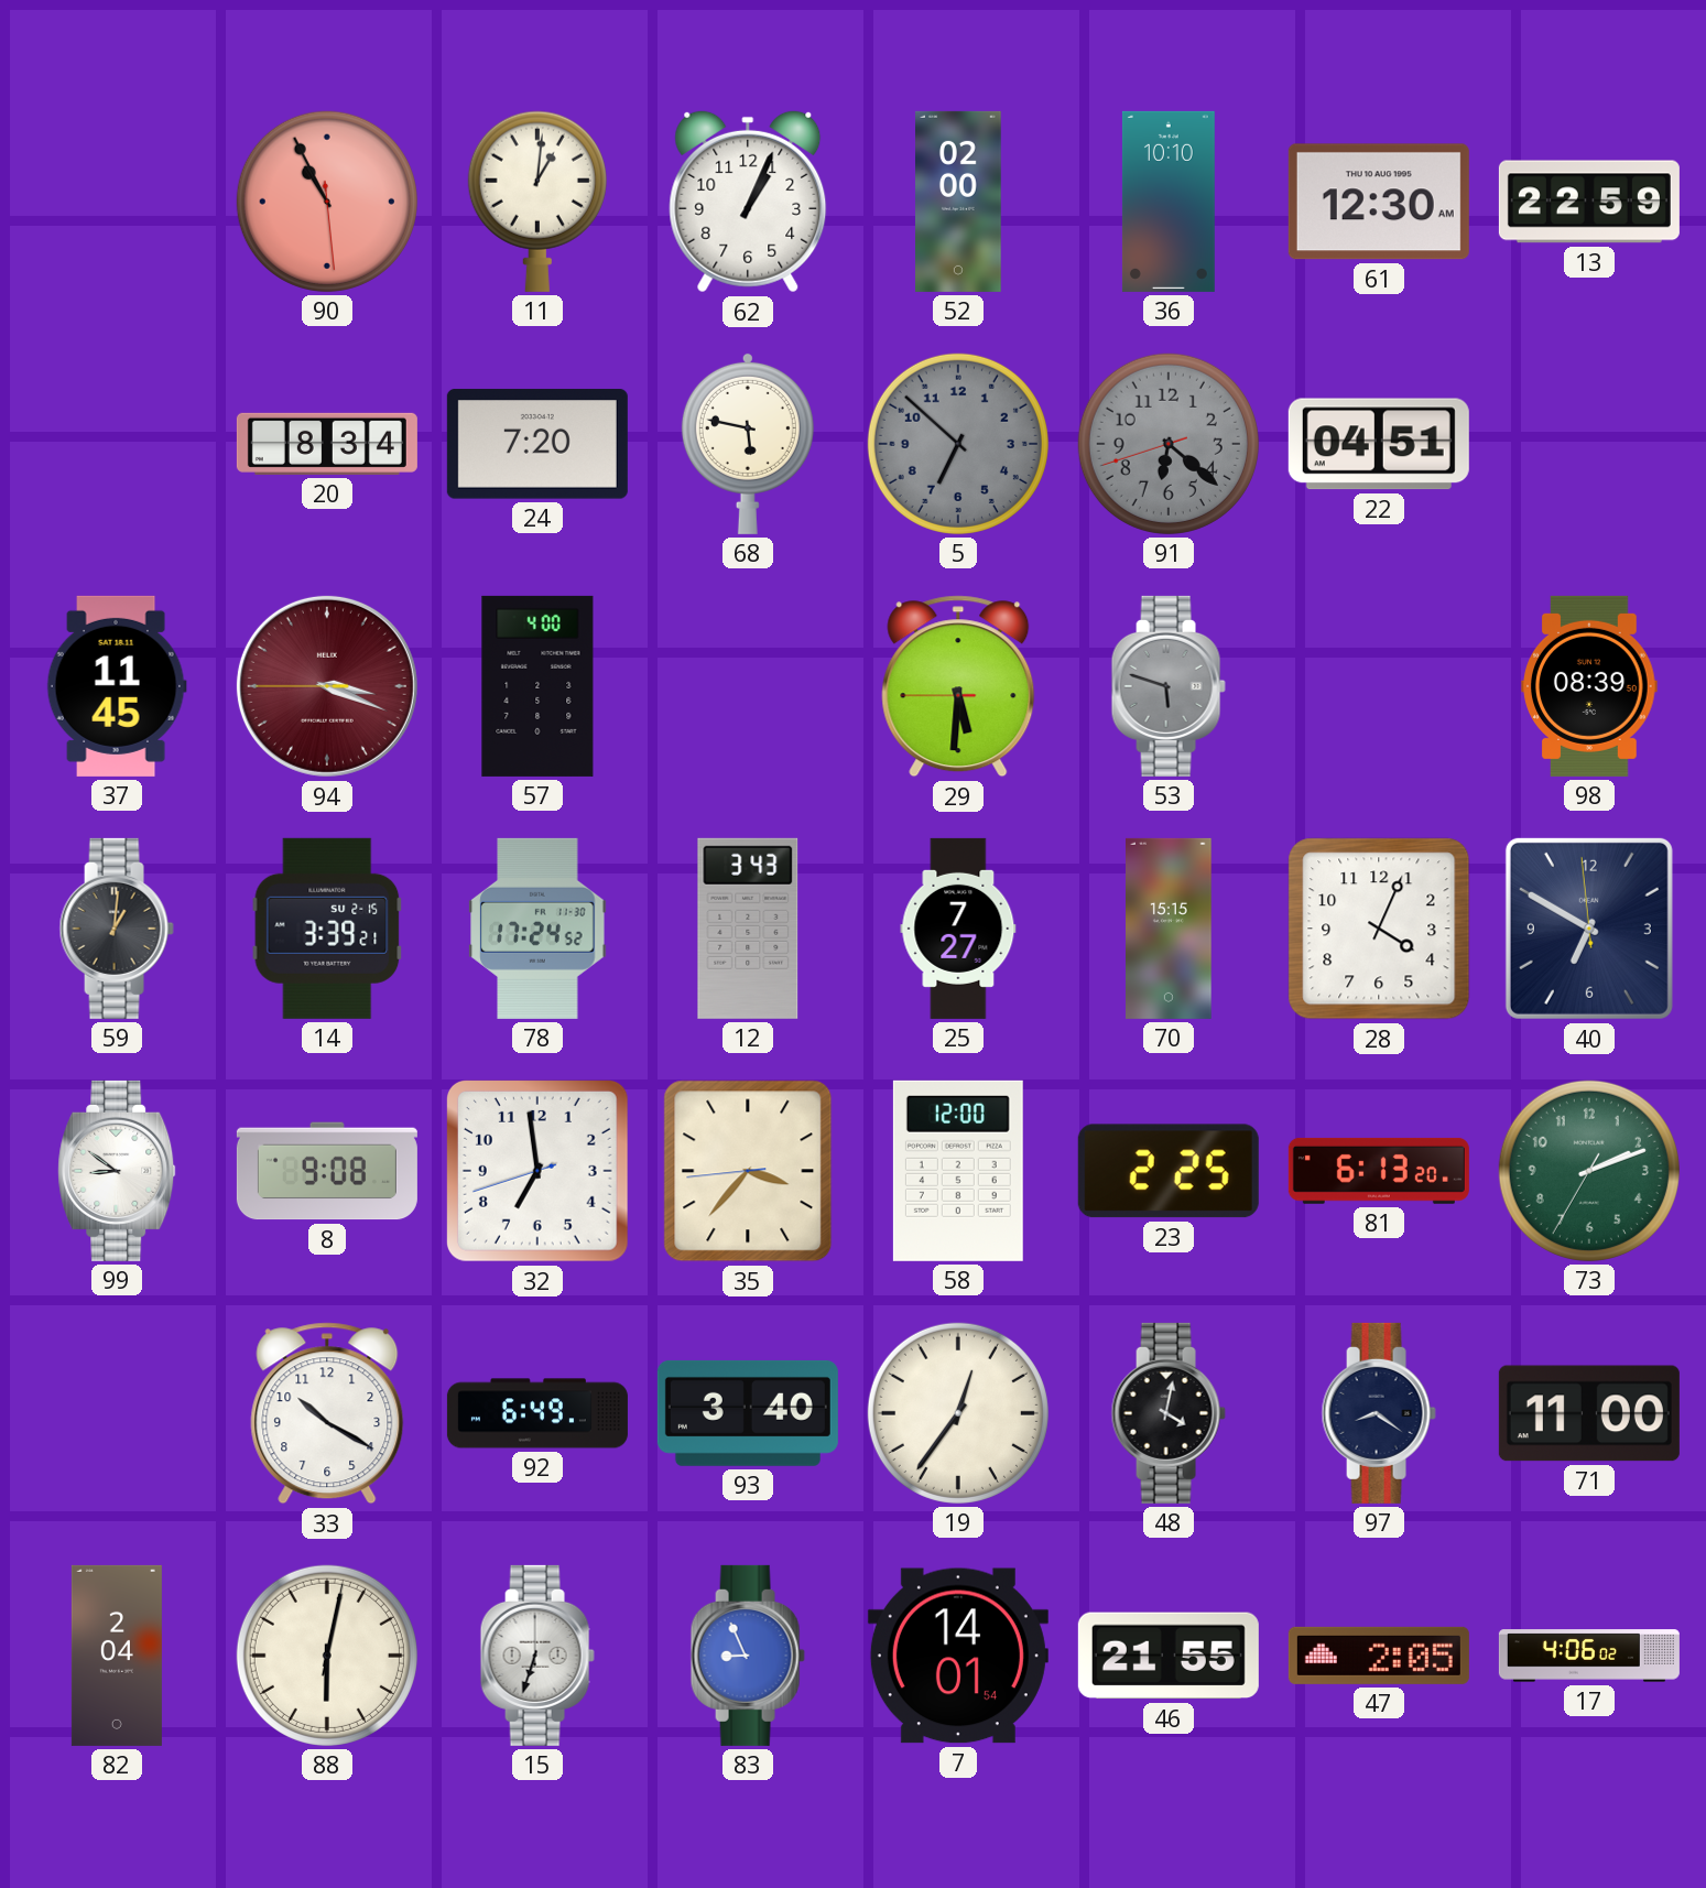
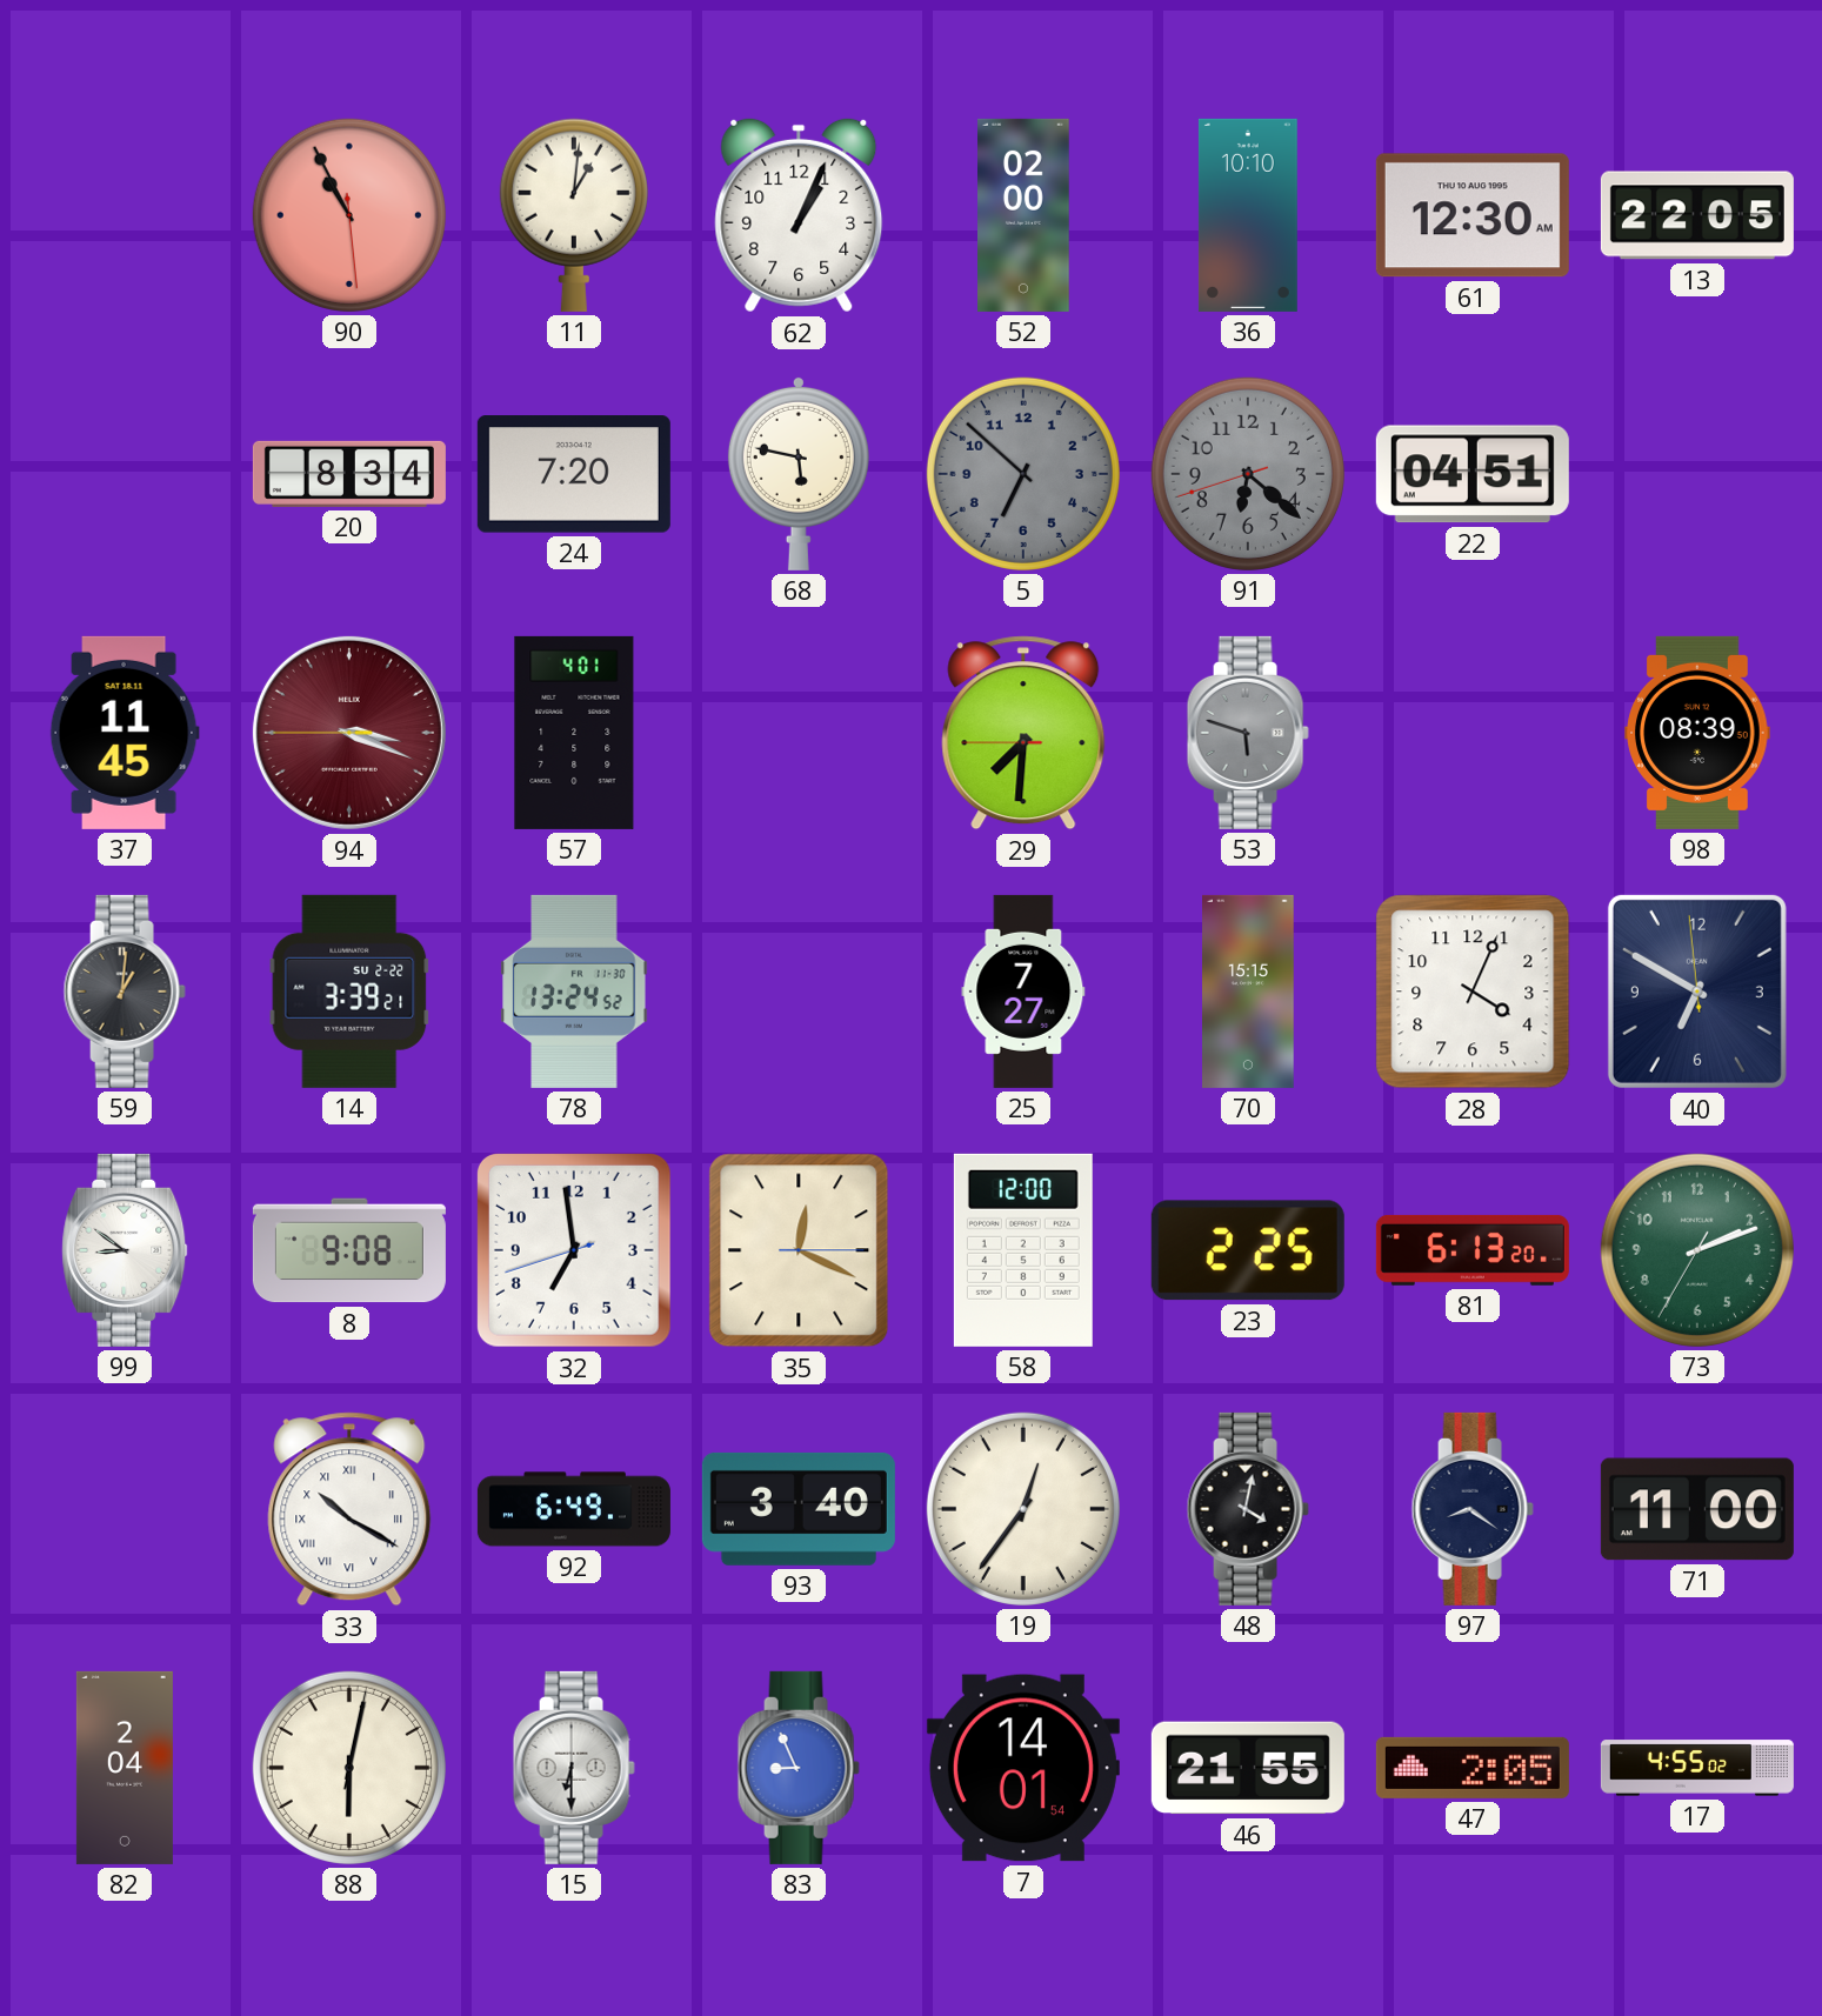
13: 22:59 -> 22:05 (1697, 215)
57: 4:00 -> 4:01 (574, 733)
29: 5:30 -> 7:30 (1023, 733)
14 date: SU 2-15 -> SU 2-22 (349, 992)
78: 17:24 -> 13:24 (574, 992)
12: 3:43 -> none (748, 929)
35: 3:36 -> 12:19 (799, 1250)
33 numerals: Arabic -> Roman (349, 1509)
15: 6:33 -> 6:30 (574, 1768)
17: 4:06 -> 4:55 (1697, 1768)
